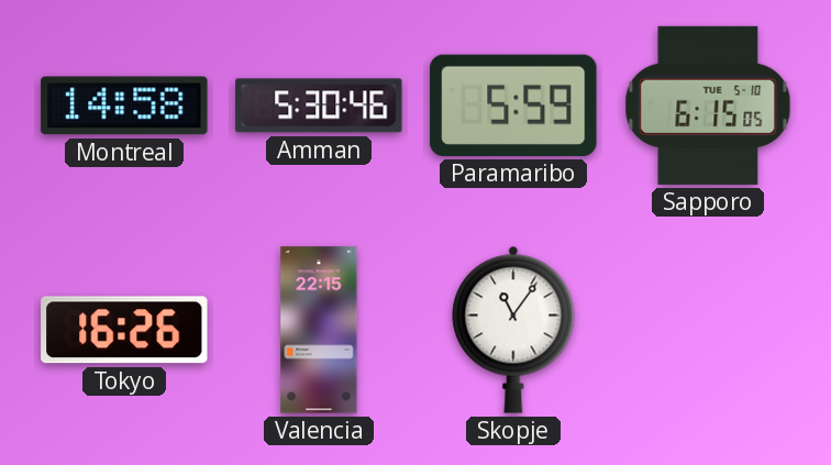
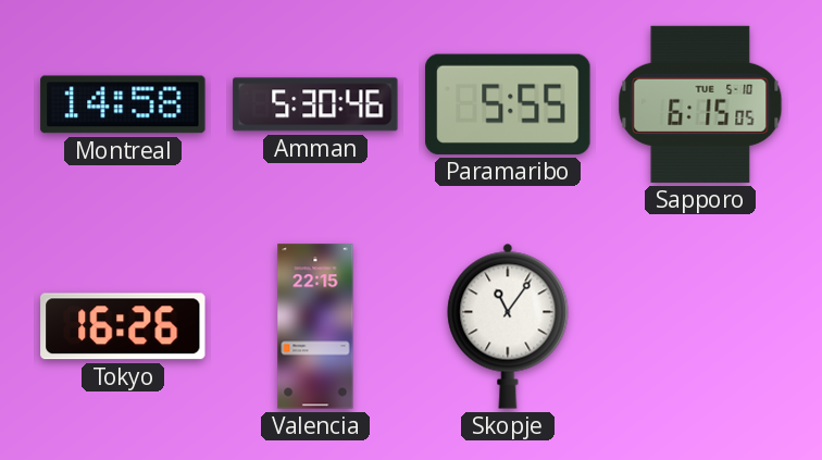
Paramaribo: 5:59 -> 5:55 (508, 104)
